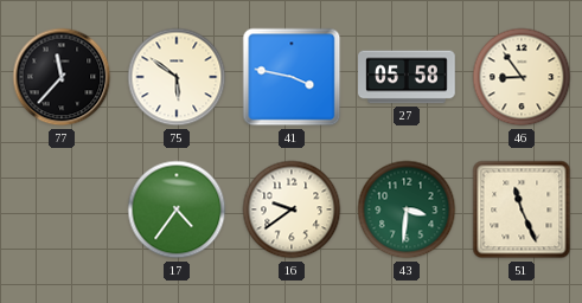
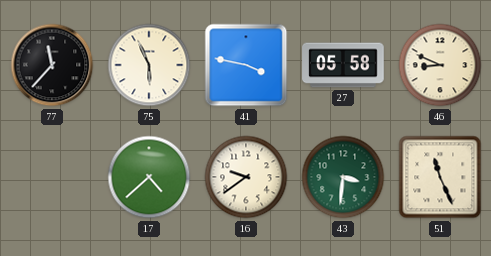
75: 5:51 -> 5:56 (149, 65)
46: 8:54 -> 8:49 (440, 65)
17: 4:36 -> 4:38 (149, 177)
